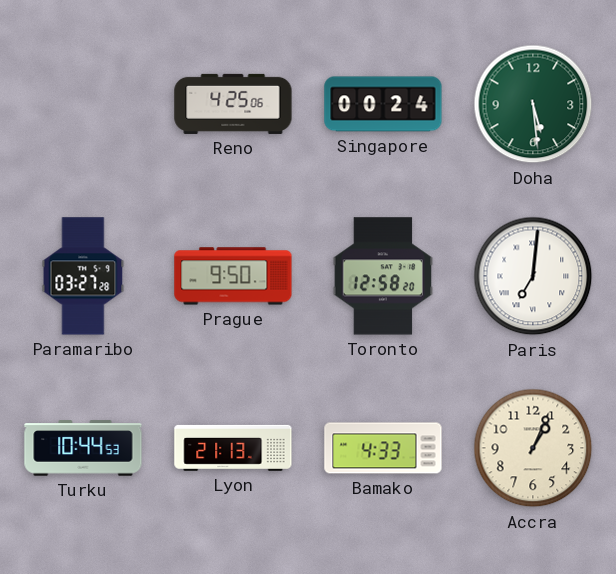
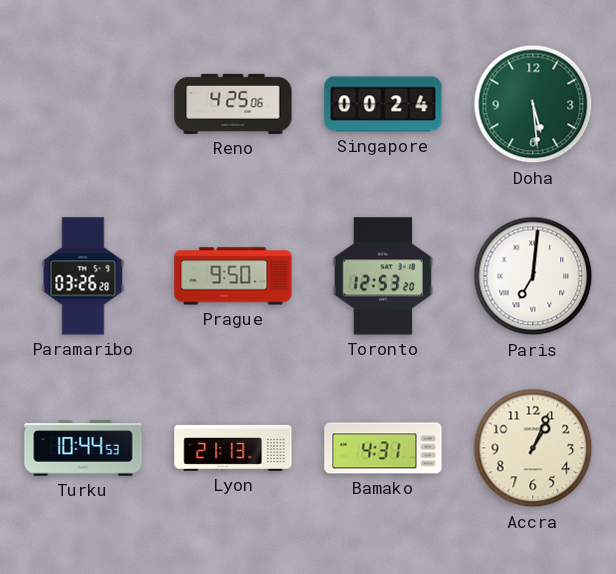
Paramaribo: 03:27 -> 03:26 (83, 276)
Toronto: 12:58 -> 12:53 (383, 276)
Bamako: 4:33 -> 4:31 (383, 448)
